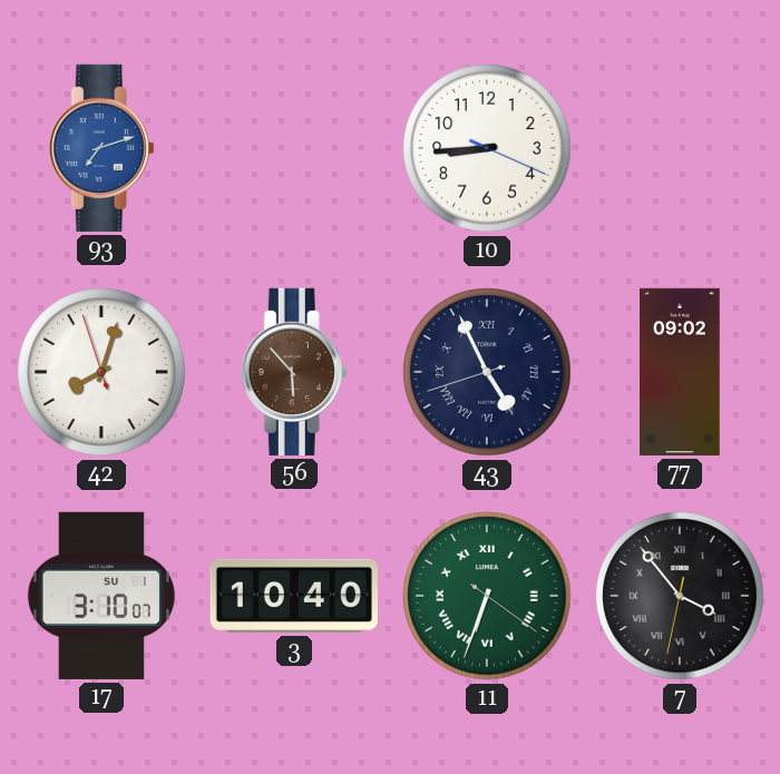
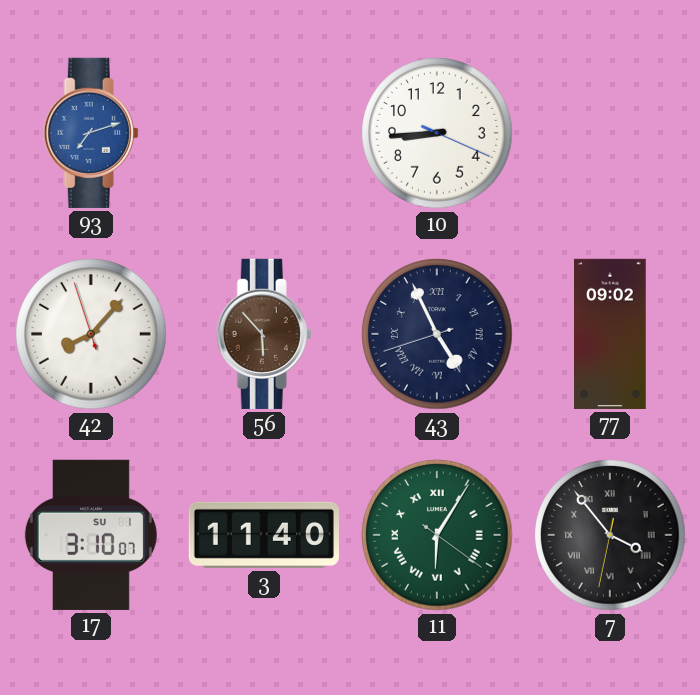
42: 8:02 -> 8:06 (91, 334)
3: 10:40 -> 11:40 (264, 535)
11: 6:33 -> 6:05 (437, 535)
